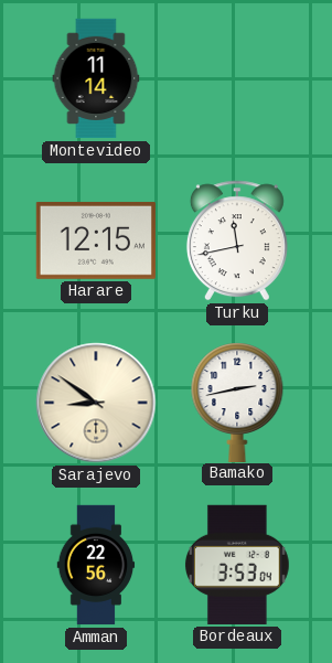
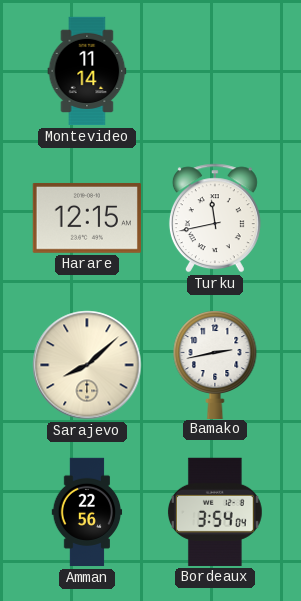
Sarajevo: 8:51 -> 8:08 (87, 365)
Bordeaux: 3:53 -> 3:54 (215, 512)
